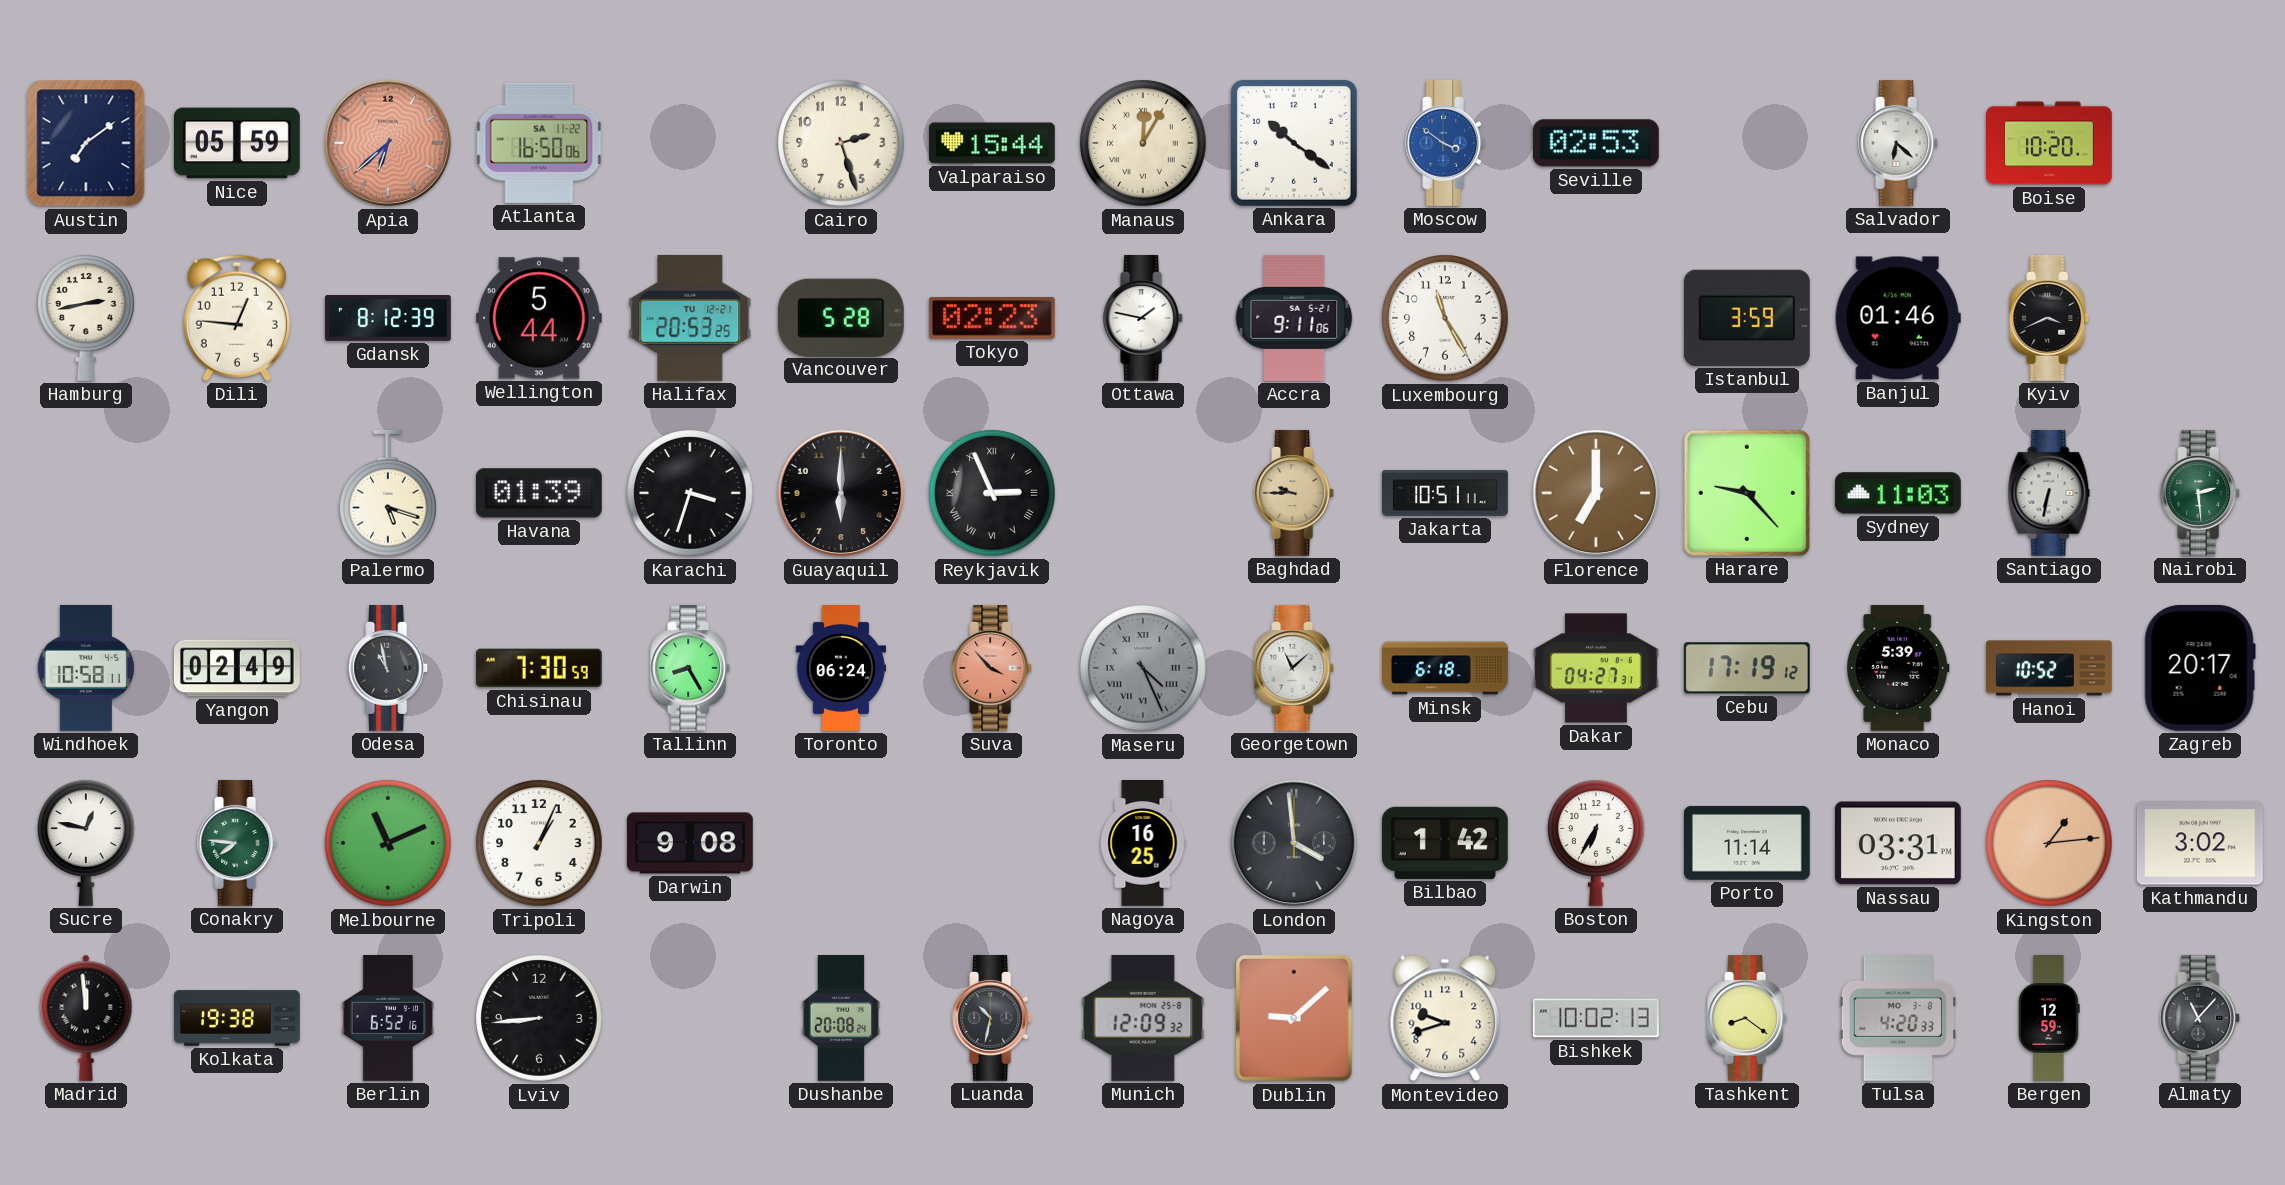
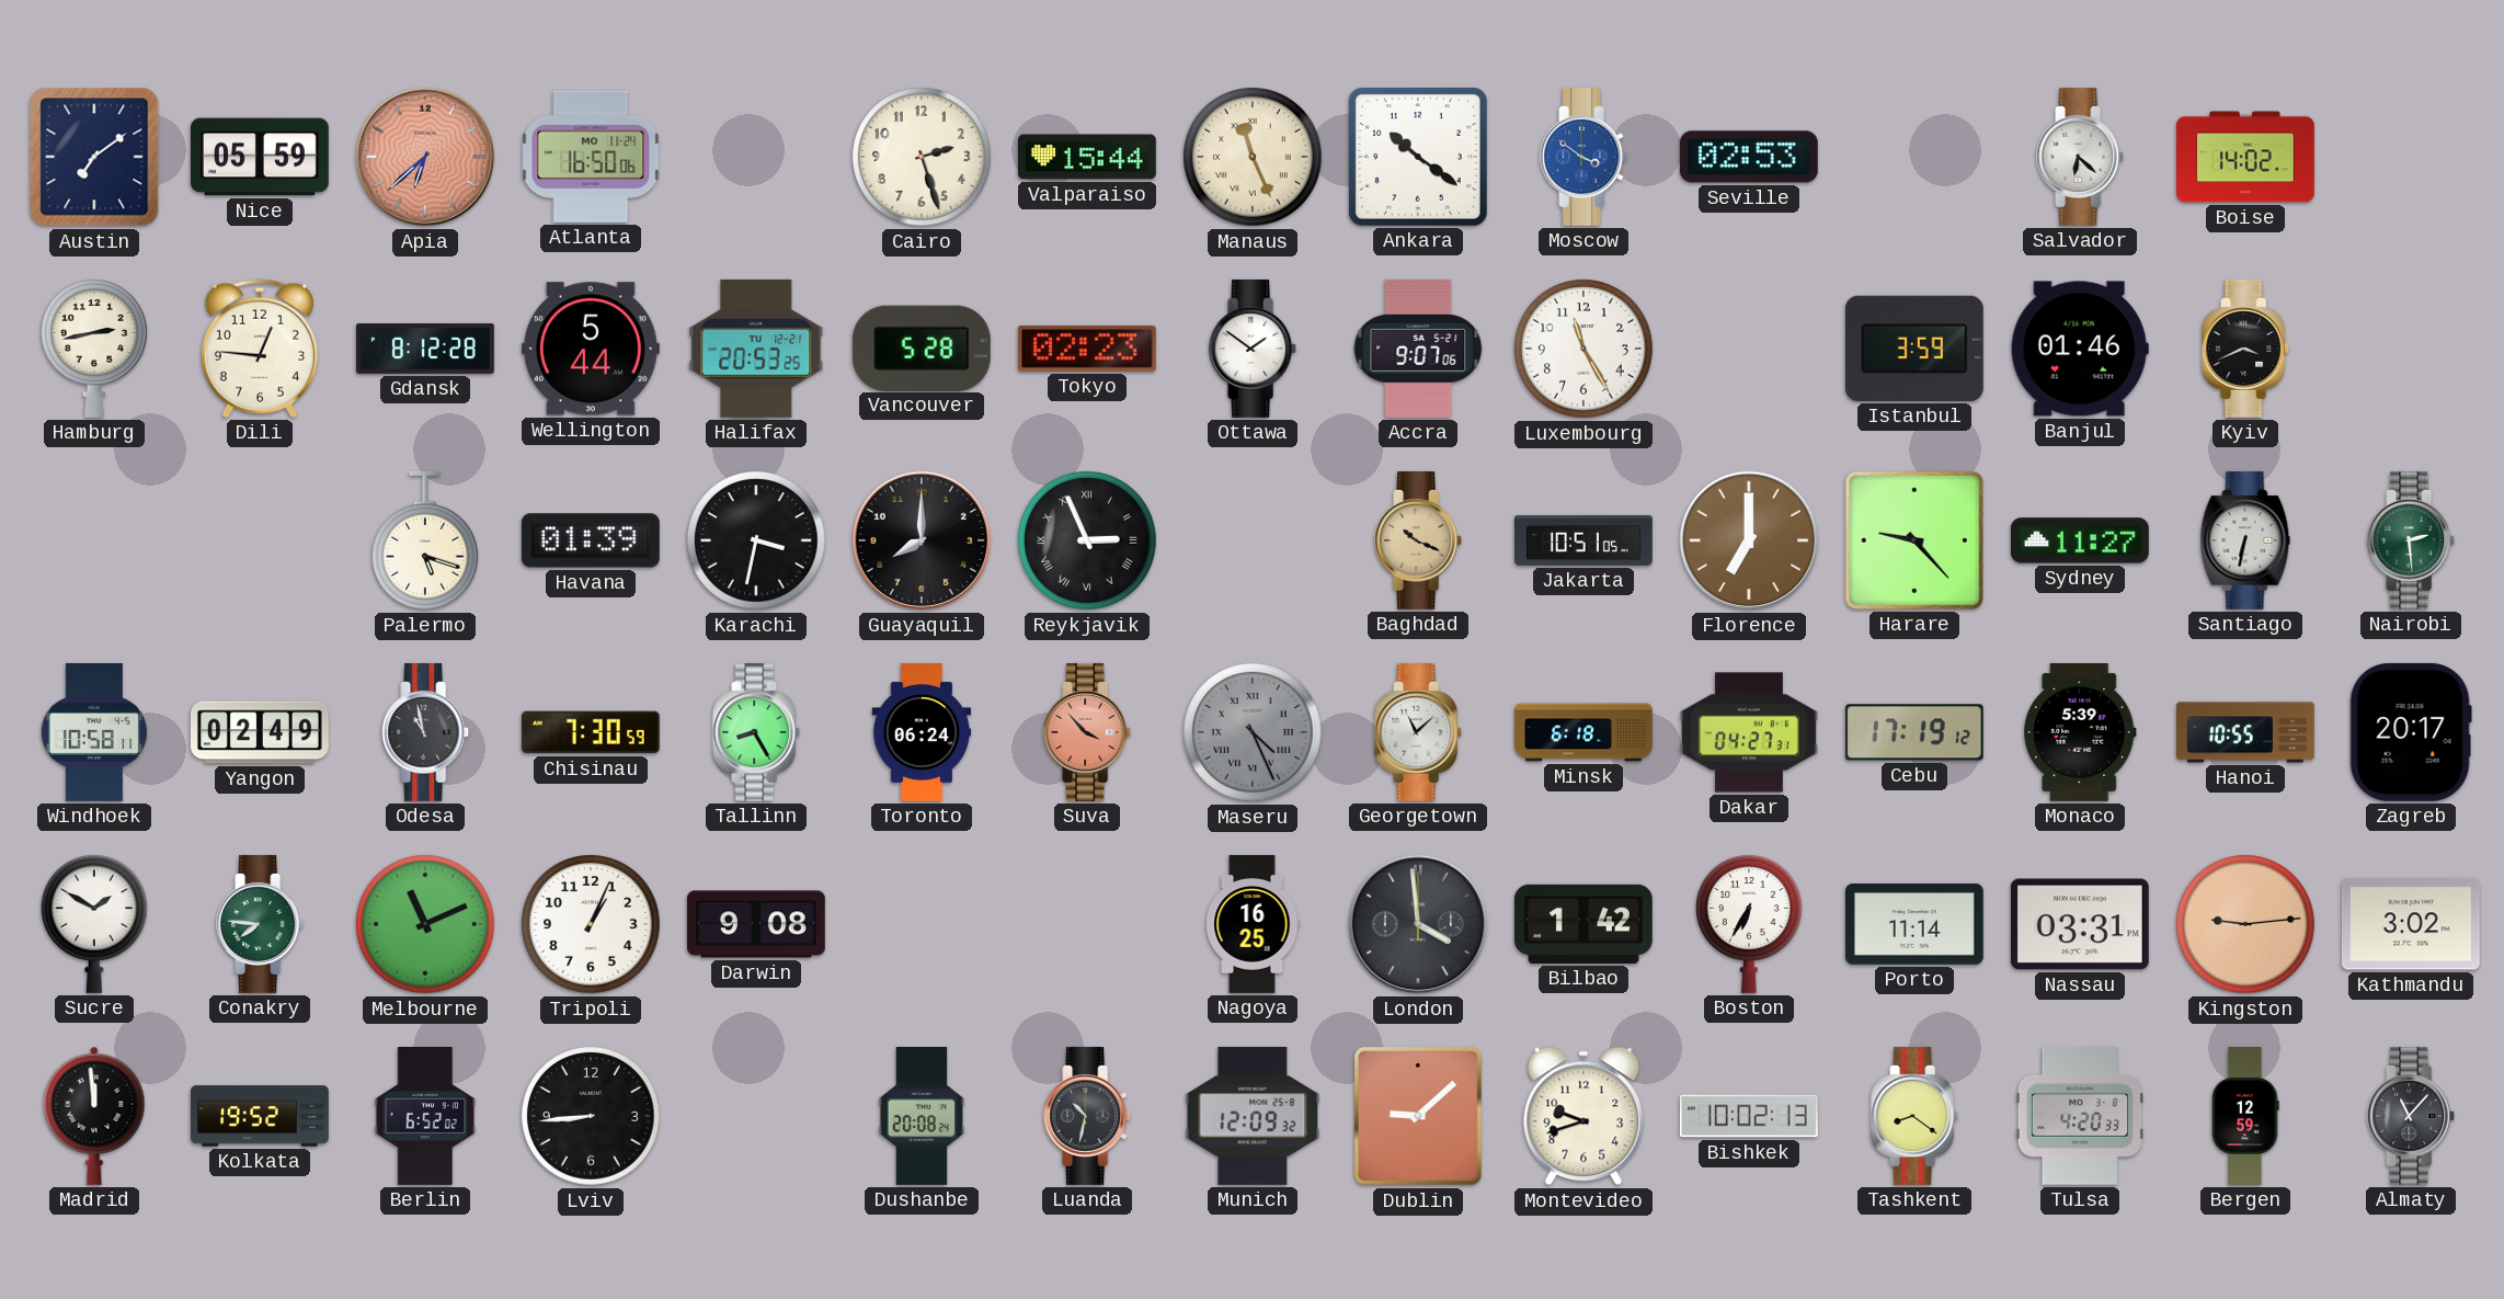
Atlanta date: SA 11-22 -> MO 11-24 (591, 157)
Manaus: 12:05 -> 11:26 (1253, 157)
Boise: 10:20 -> 14:02 (2246, 157)
Gdansk: 8:12:39 -> 8:12:28 (426, 350)
Ottawa: 1:47 -> 1:51 (1254, 349)
Accra: 9:11 -> 9:07 (1418, 349)
Karachi: 3:33 -> 3:32 (756, 540)
Guayaquil: 6:00 -> 8:00 (922, 540)
Baghdad: 9:45 -> 10:19 (1419, 540)
Jakarta: 10:51:11 -> 10:51:05 (1585, 540)
Sydney: 11:03 -> 11:27 (2080, 540)
Hanoi: 10:52 -> 10:55 (2246, 732)
Sucre: 12:47 -> 1:50 (95, 924)
Kingston: 1:14 -> 9:14 (2245, 924)
Kolkata: 19:38 -> 19:52 (261, 1116)
Berlin: 6:52:16 -> 6:52:02 (425, 1117)
